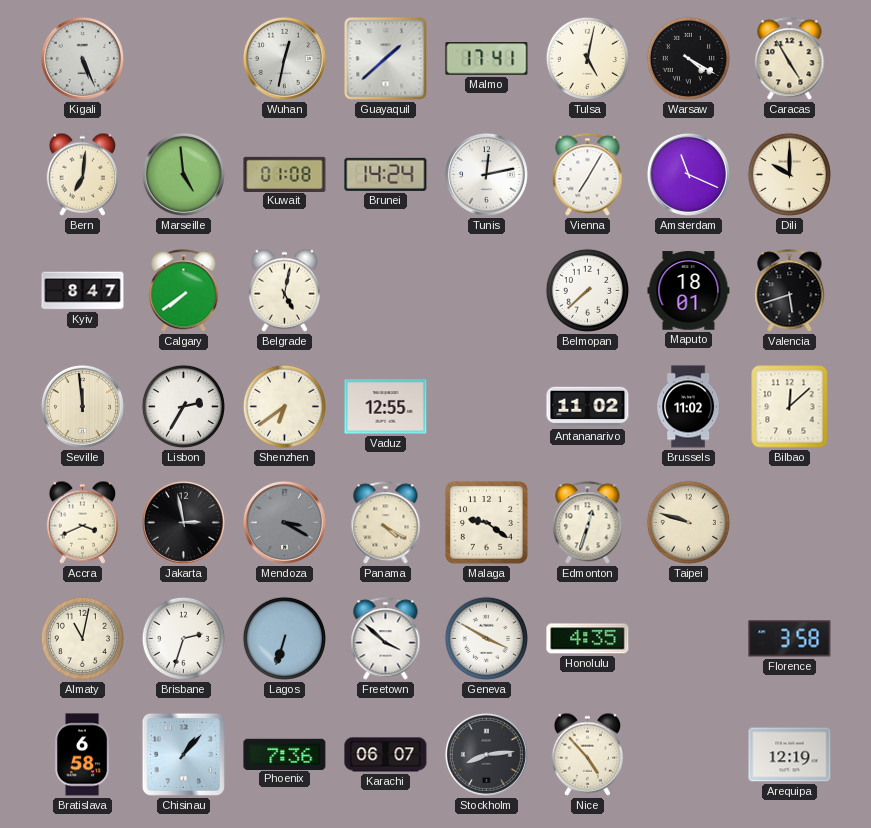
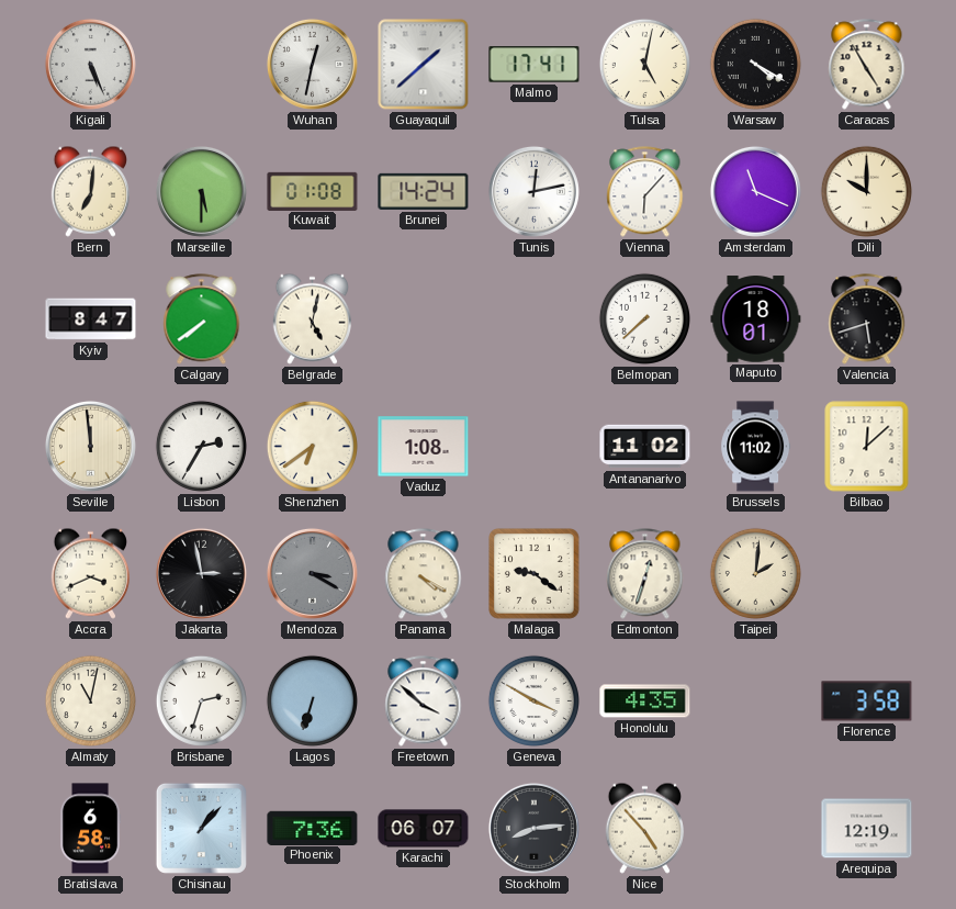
Marseille: 4:59 -> 5:30 (201, 191)
Vienna: 7:05 -> 6:07 (645, 192)
Vaduz: 12:55 -> 1:08 (424, 447)
Taipei: 9:48 -> 2:01 (755, 573)
